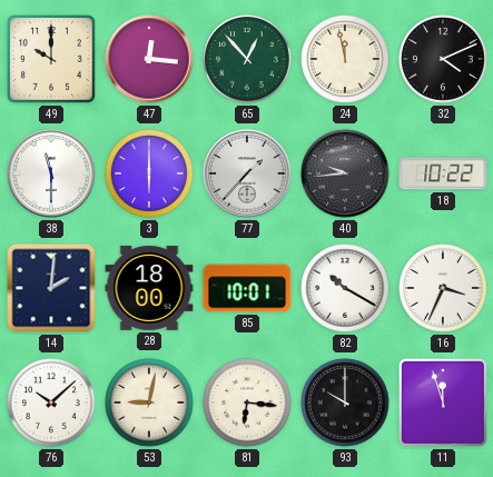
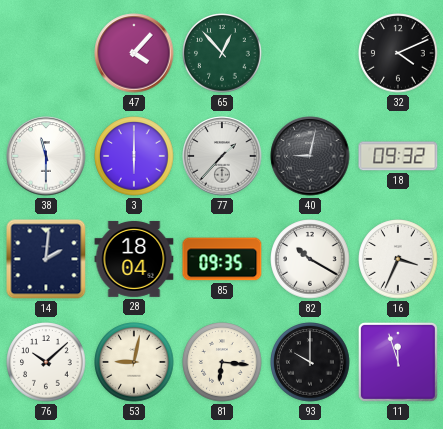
49: 10:00 -> none (51, 59)
47: 12:16 -> 4:07 (134, 53)
24: 11:58 -> none (345, 59)
40: 9:44 -> 9:02 (310, 156)
18: 10:22 -> 09:32 (398, 156)
28: 18:00 -> 18:04 (134, 259)
85: 10:01 -> 09:35 (222, 259)
